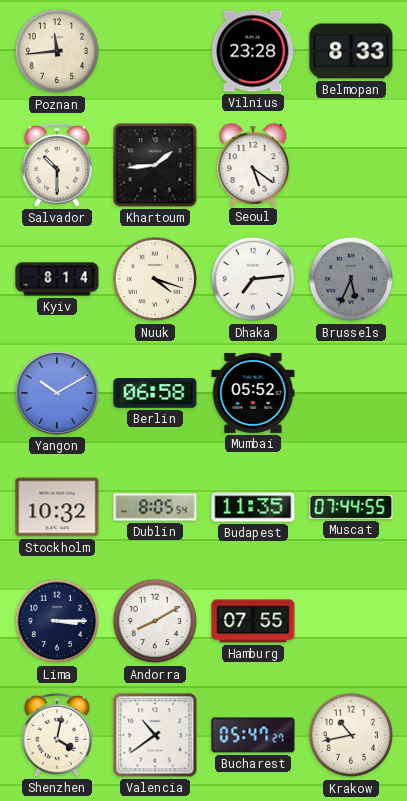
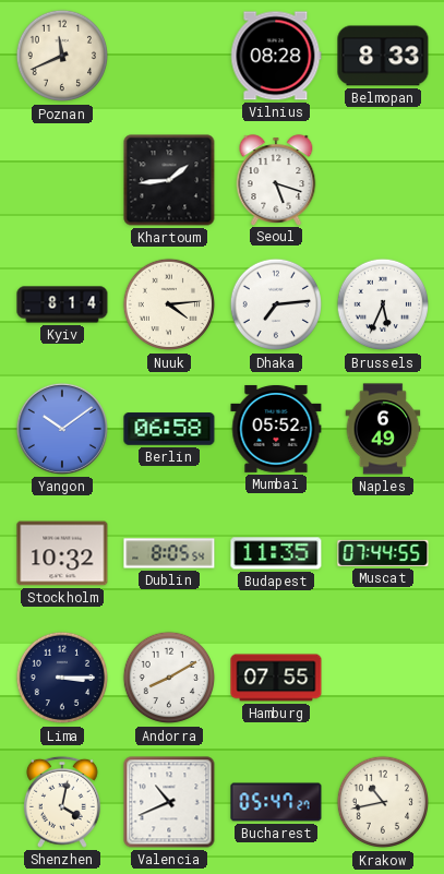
Poznan: 11:44 -> 11:41 (62, 56)
Vilnius: 23:28 -> 08:28 (276, 56)
Salvador: 10:30 -> none (57, 165)
Seoul: 5:21 -> 5:18 (276, 180)
Nuuk: 4:18 -> 4:14 (169, 304)
Brussels dial: grey -> white (383, 304)
Yangon: 10:10 -> 10:09 (62, 429)
Naples: none -> 6:49 (383, 429)
Valencia: 10:39 -> 10:41 (169, 802)
